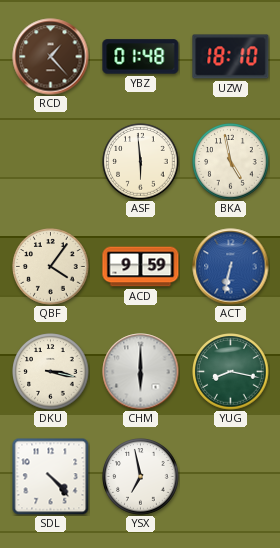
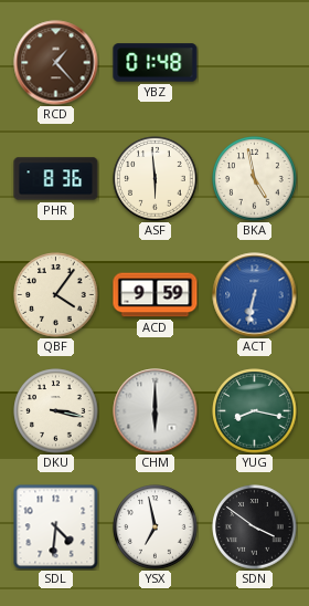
UZW: 18:10 -> none (231, 57)
PHR: none -> 8:36 (56, 179)
SDL: 4:23 -> 4:31 (55, 526)
SDN: none -> 3:51 (255, 527)
